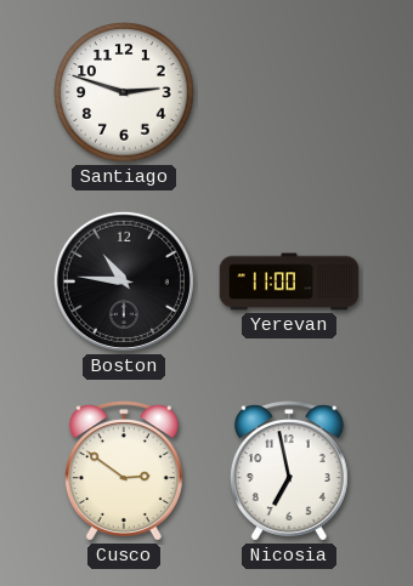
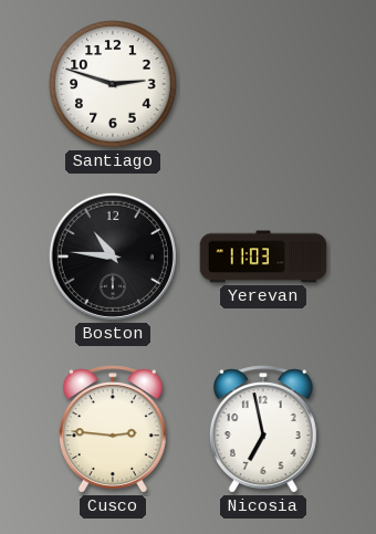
Yerevan: 11:00 -> 11:03 (263, 256)
Cusco: 2:51 -> 2:46 (113, 429)
